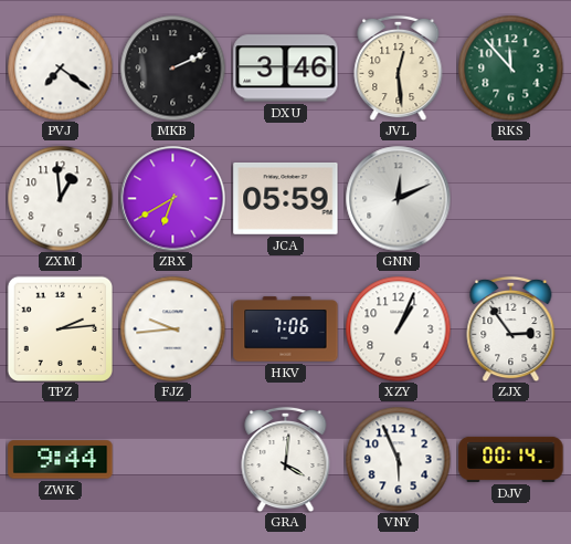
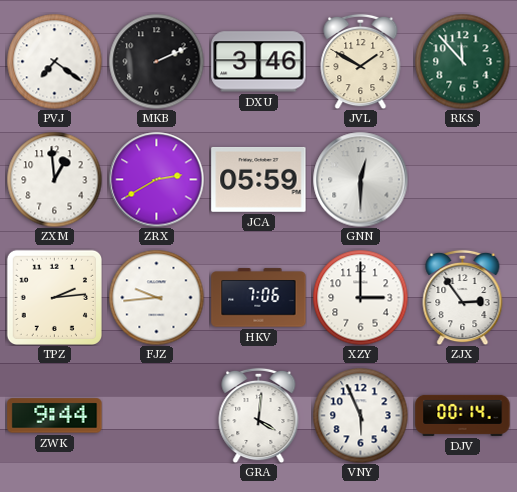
JVL: 12:29 -> 1:50 (361, 61)
ZRX: 6:40 -> 2:40 (156, 179)
GNN: 12:11 -> 12:30 (360, 179)
XZY: 1:04 -> 3:00 (360, 297)
